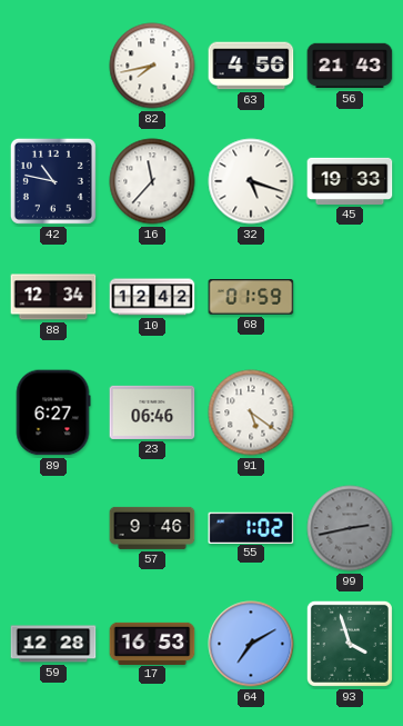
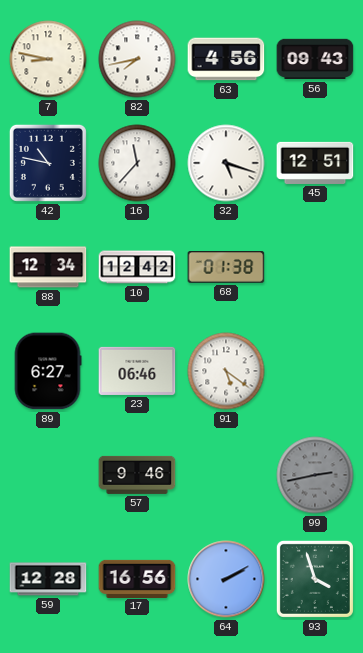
7: none -> 8:47 (48, 59)
56: 21:43 -> 09:43 (315, 59)
45: 19:33 -> 12:51 (315, 163)
68: 01:59 -> 01:38 (226, 267)
55: 1:02 -> none (251, 527)
17: 16:53 -> 16:56 (137, 578)
64: 7:10 -> 2:10 (226, 579)
